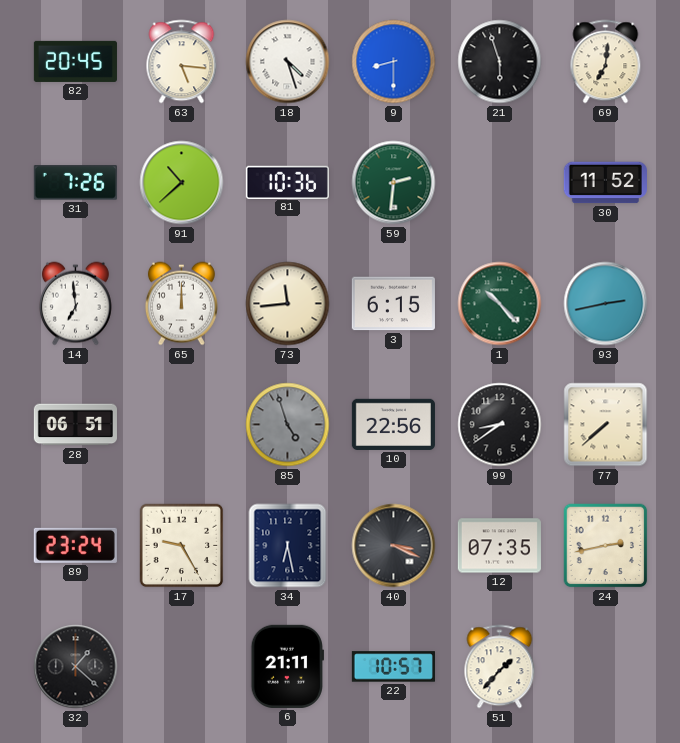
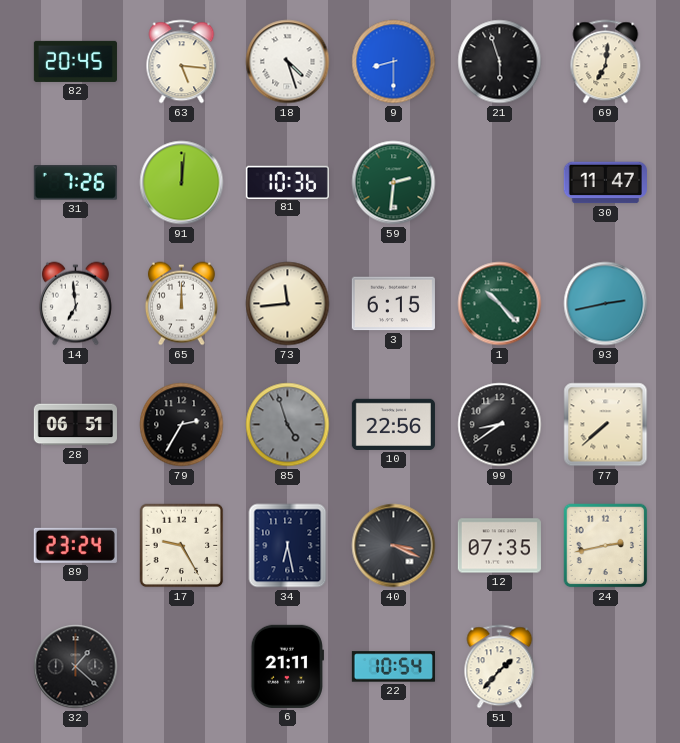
91: 10:38 -> 12:01 (182, 183)
30: 11:52 -> 11:47 (605, 183)
79: none -> 2:35 (182, 425)
22: 10:57 -> 10:54 (393, 667)
